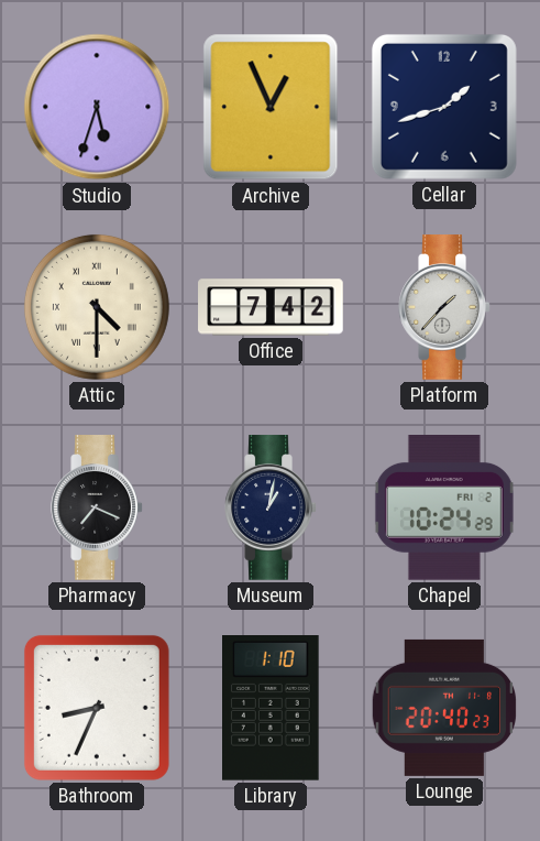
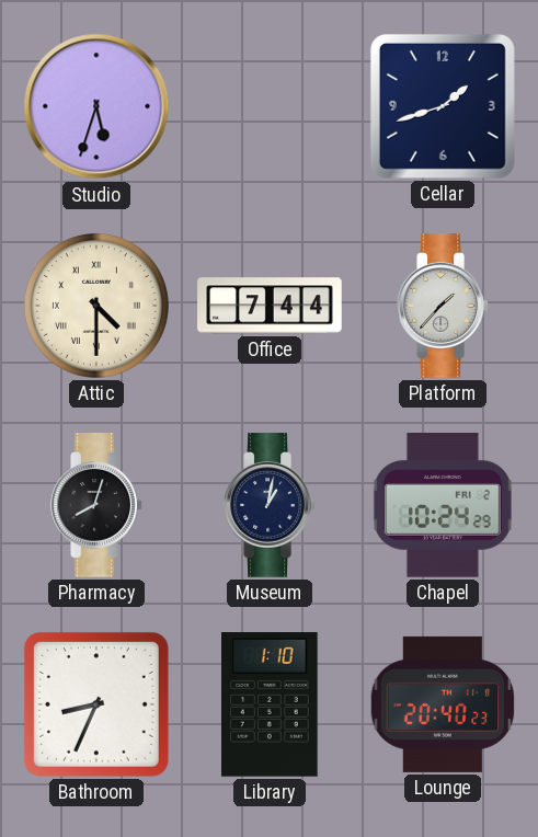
Archive: 12:56 -> none (271, 107)
Office: 7:42 -> 7:44 (270, 306)
Pharmacy: 7:19 -> 8:03 (96, 505)
